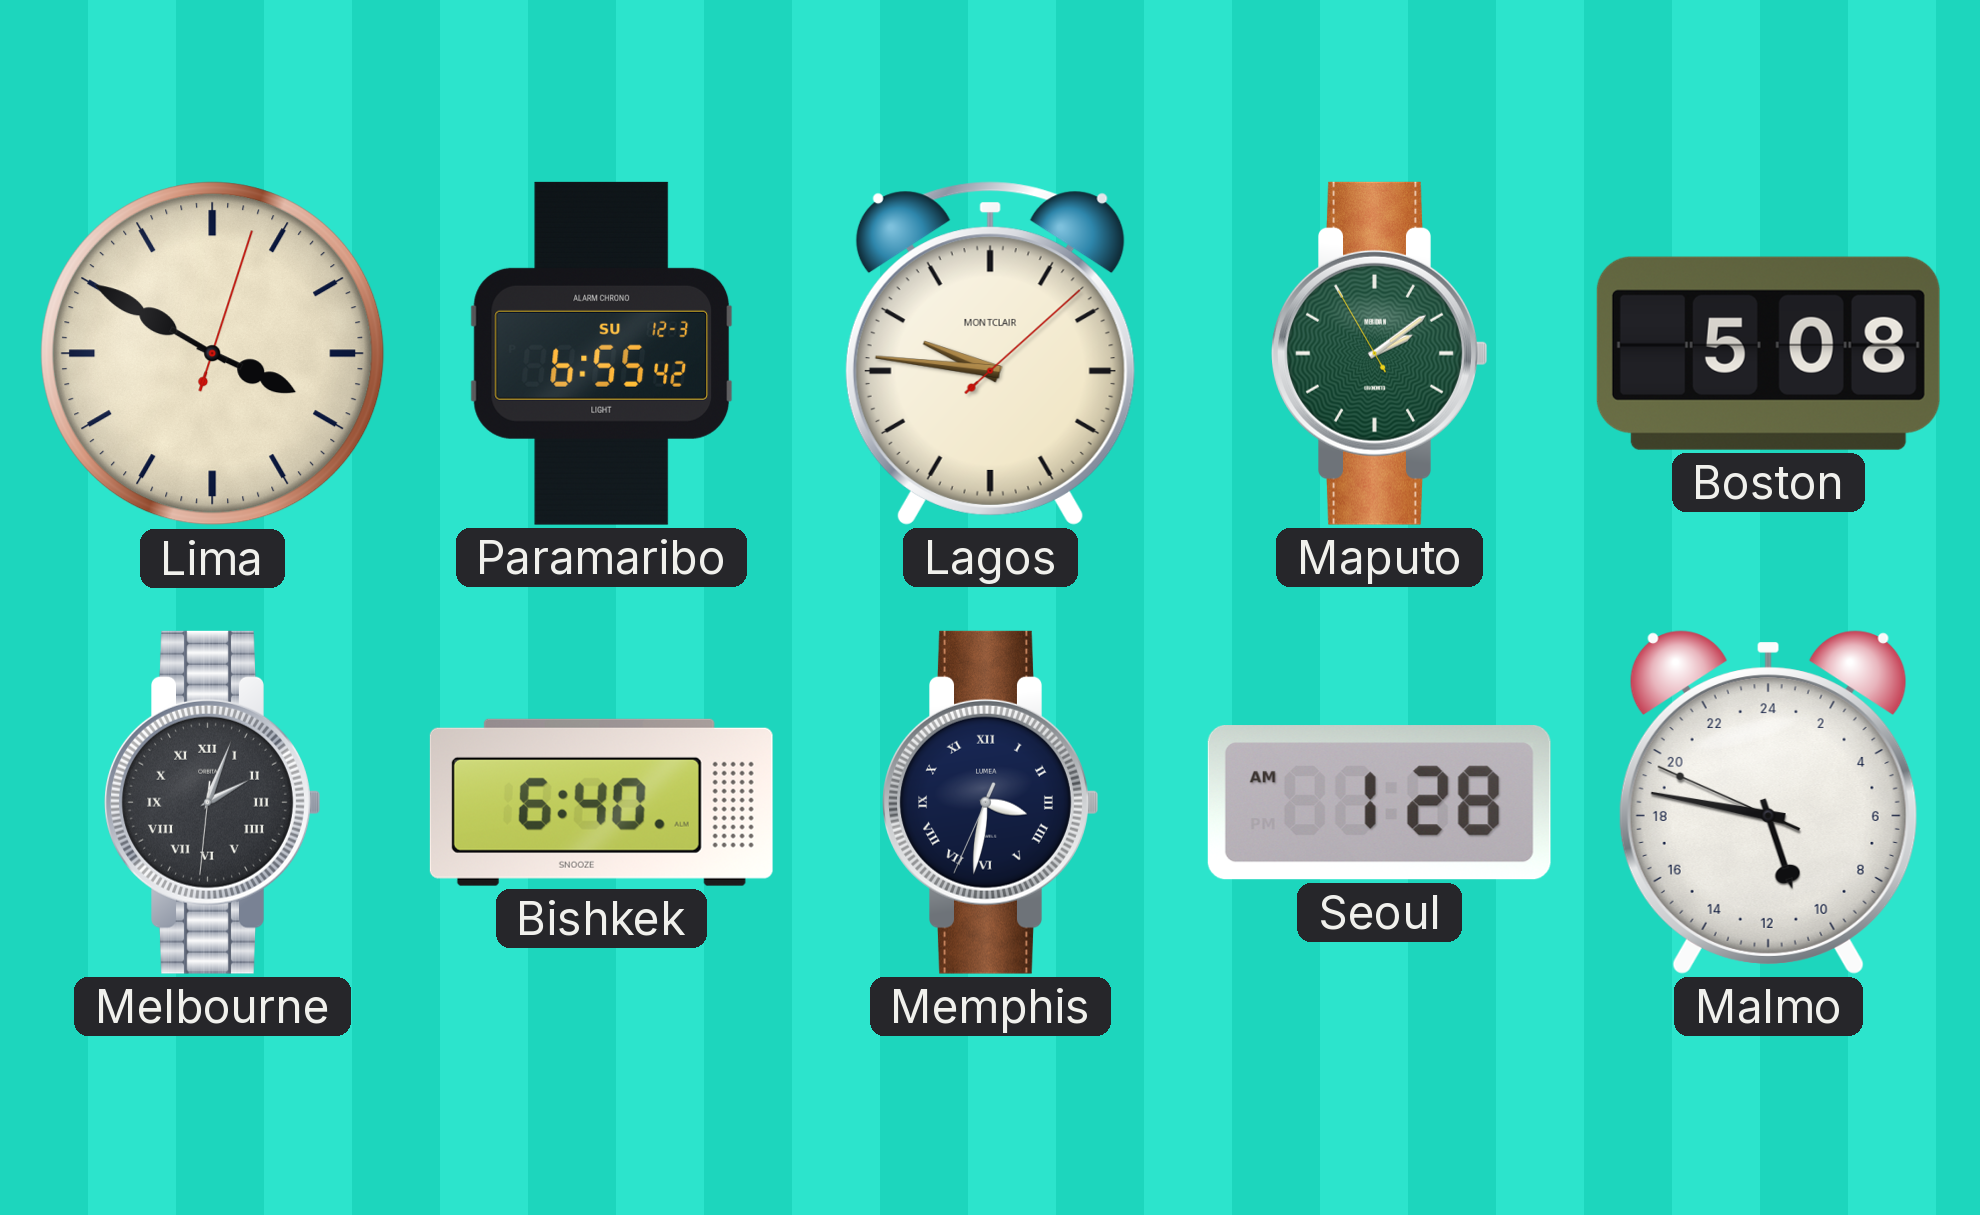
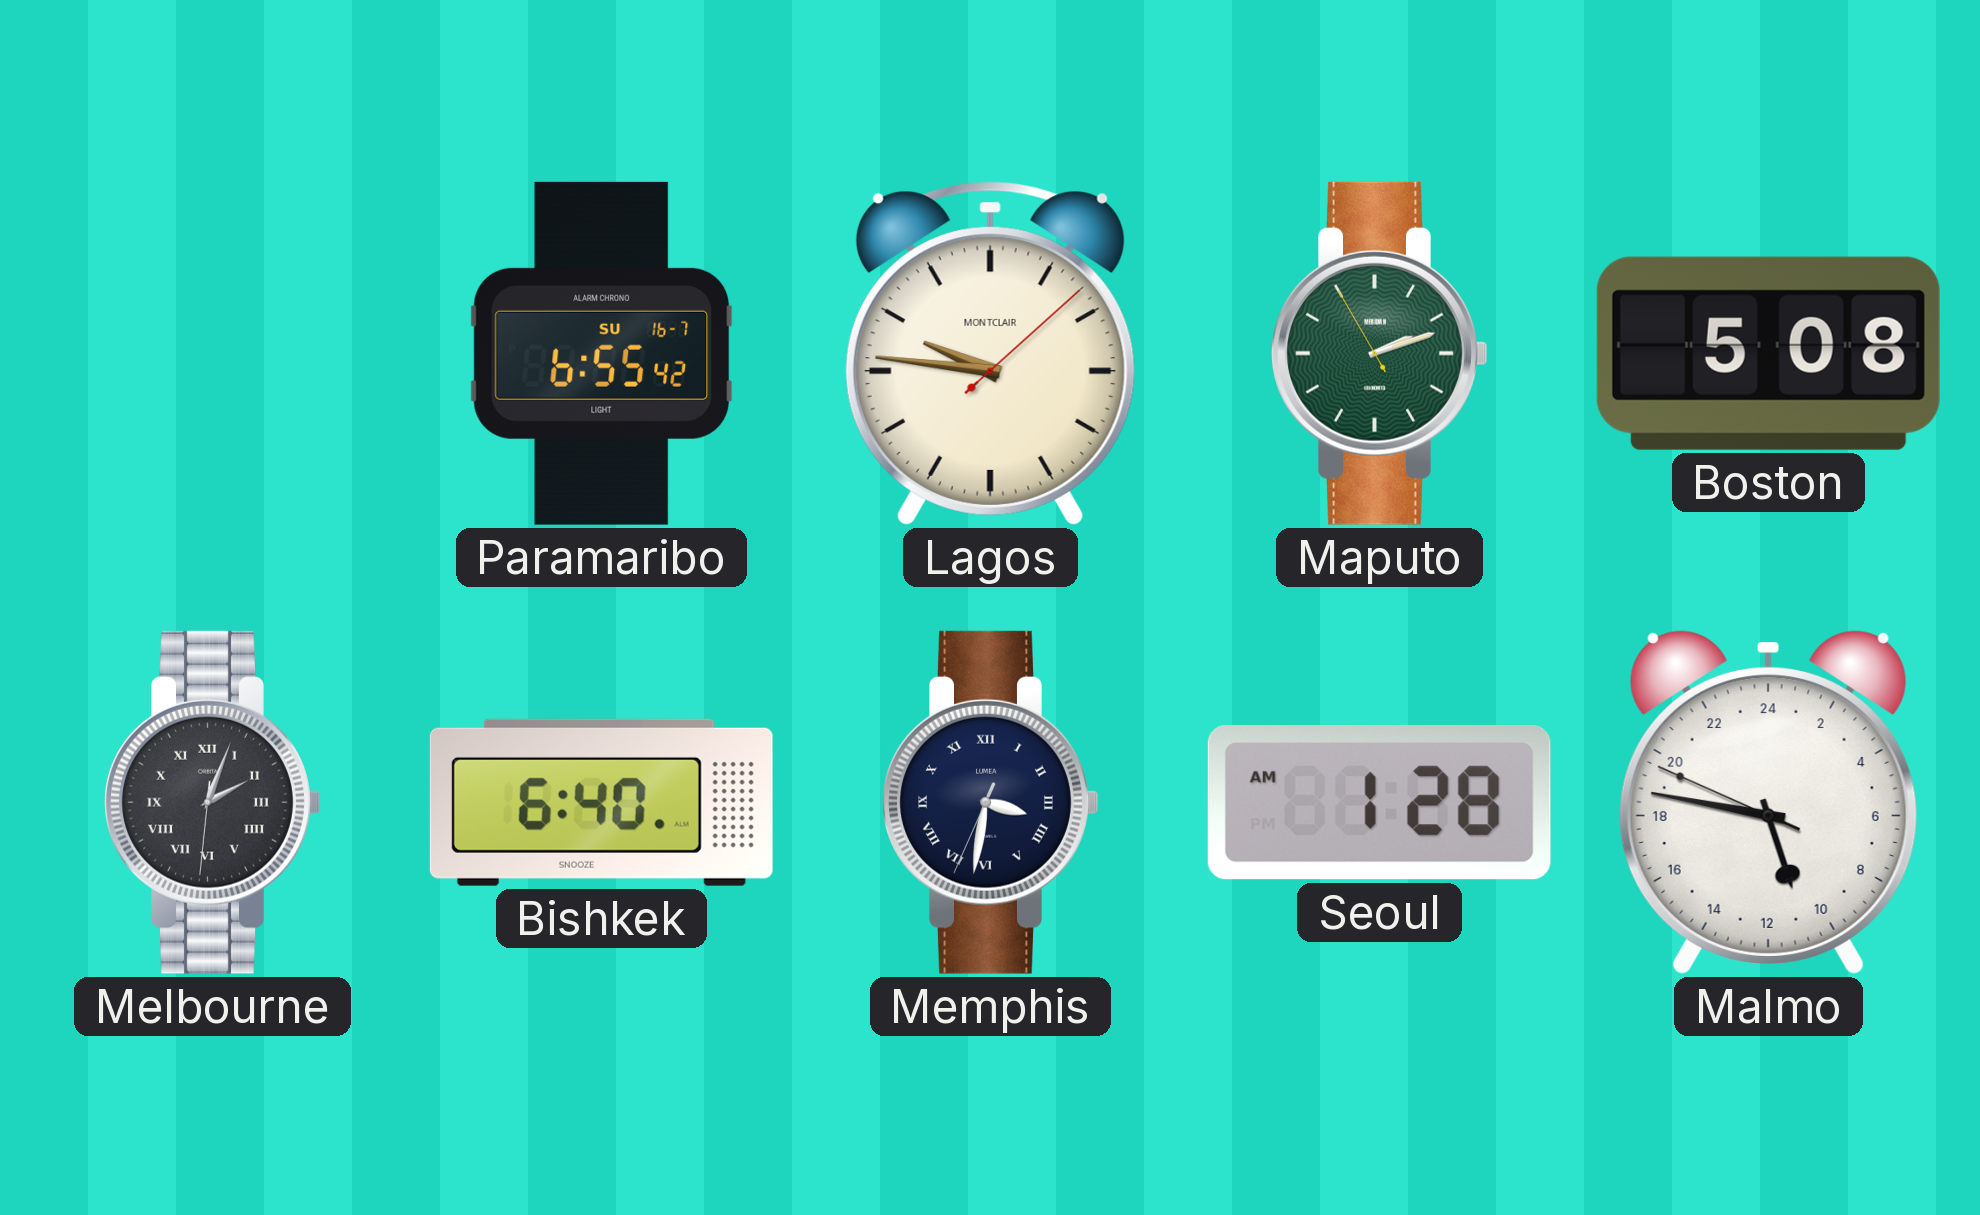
Lima: 3:50 -> none (213, 354)
Paramaribo date: SU 12-3 -> SU 16-7 (602, 353)
Maputo: 2:08 -> 2:11 (1380, 353)
